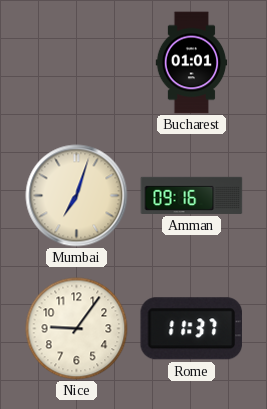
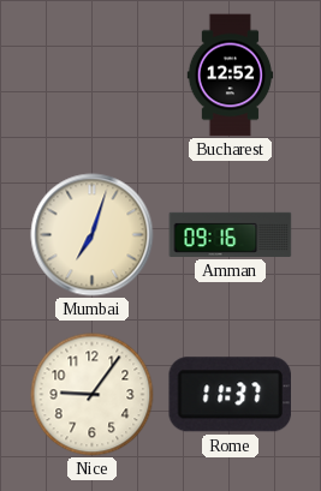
Bucharest: 01:01 -> 12:52 (231, 76)
